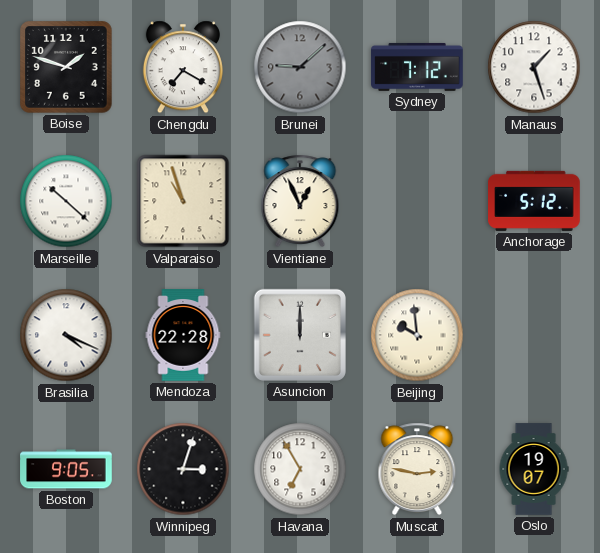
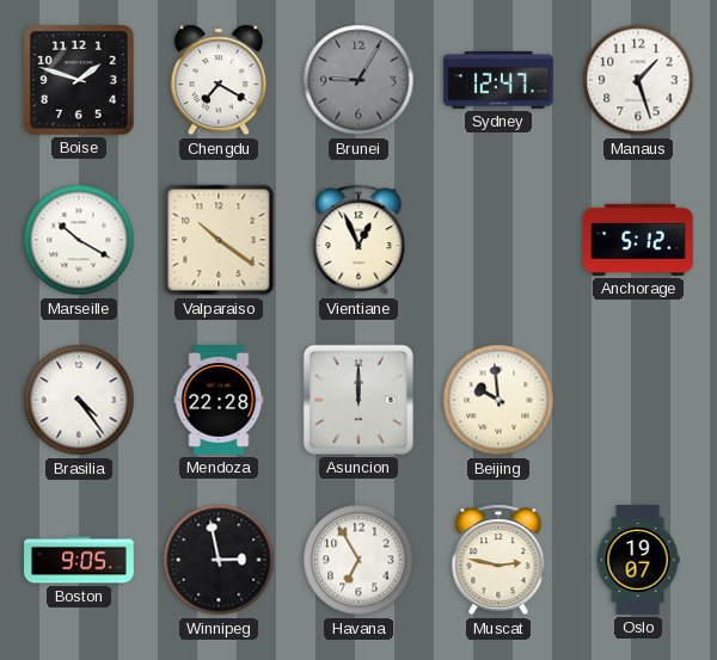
Brunei: 9:08 -> 9:05 (358, 80)
Sydney: 7:12 -> 12:47 (498, 80)
Marseille: 10:22 -> 10:20 (79, 240)
Valparaiso: 10:57 -> 10:21 (219, 240)
Brasilia: 4:19 -> 4:24 (79, 400)
Winnipeg: 3:03 -> 2:58 (219, 560)
